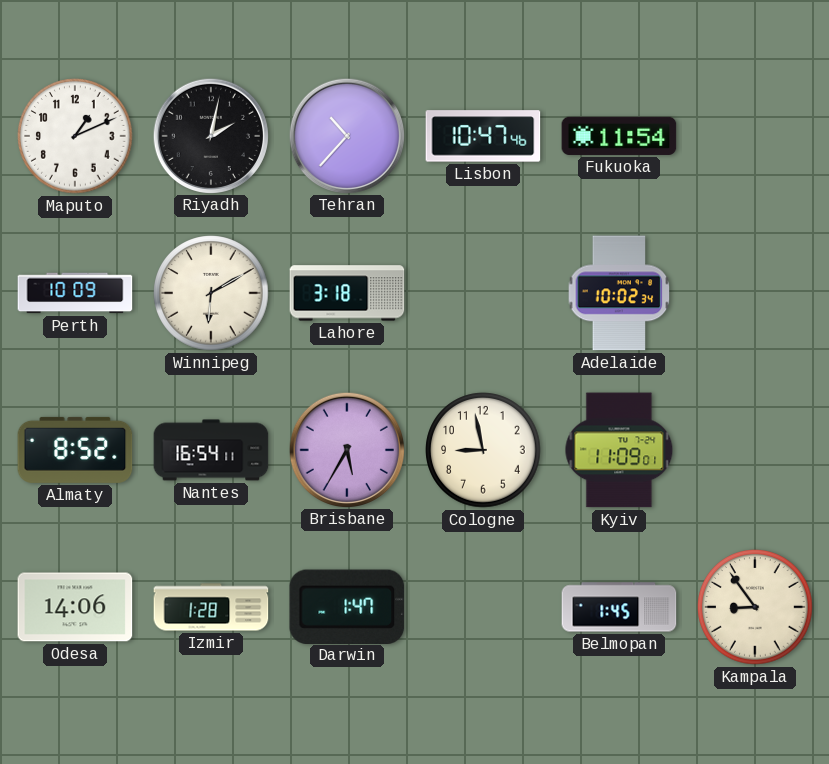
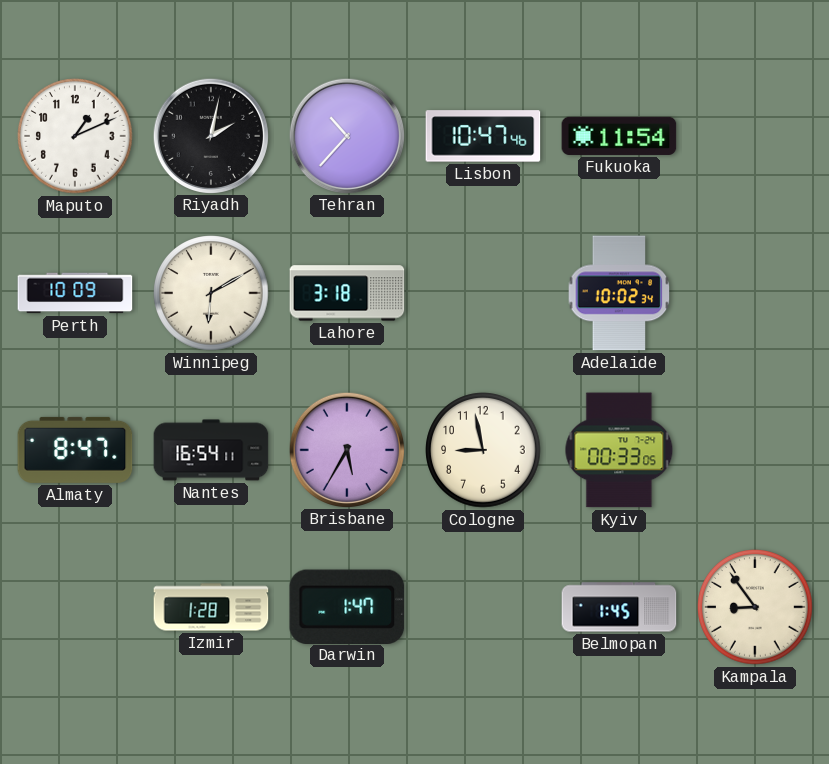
Almaty: 8:52 -> 8:47 (75, 450)
Kyiv: 11:09 -> 00:33 (619, 450)
Odesa: 14:06 -> none (75, 607)
